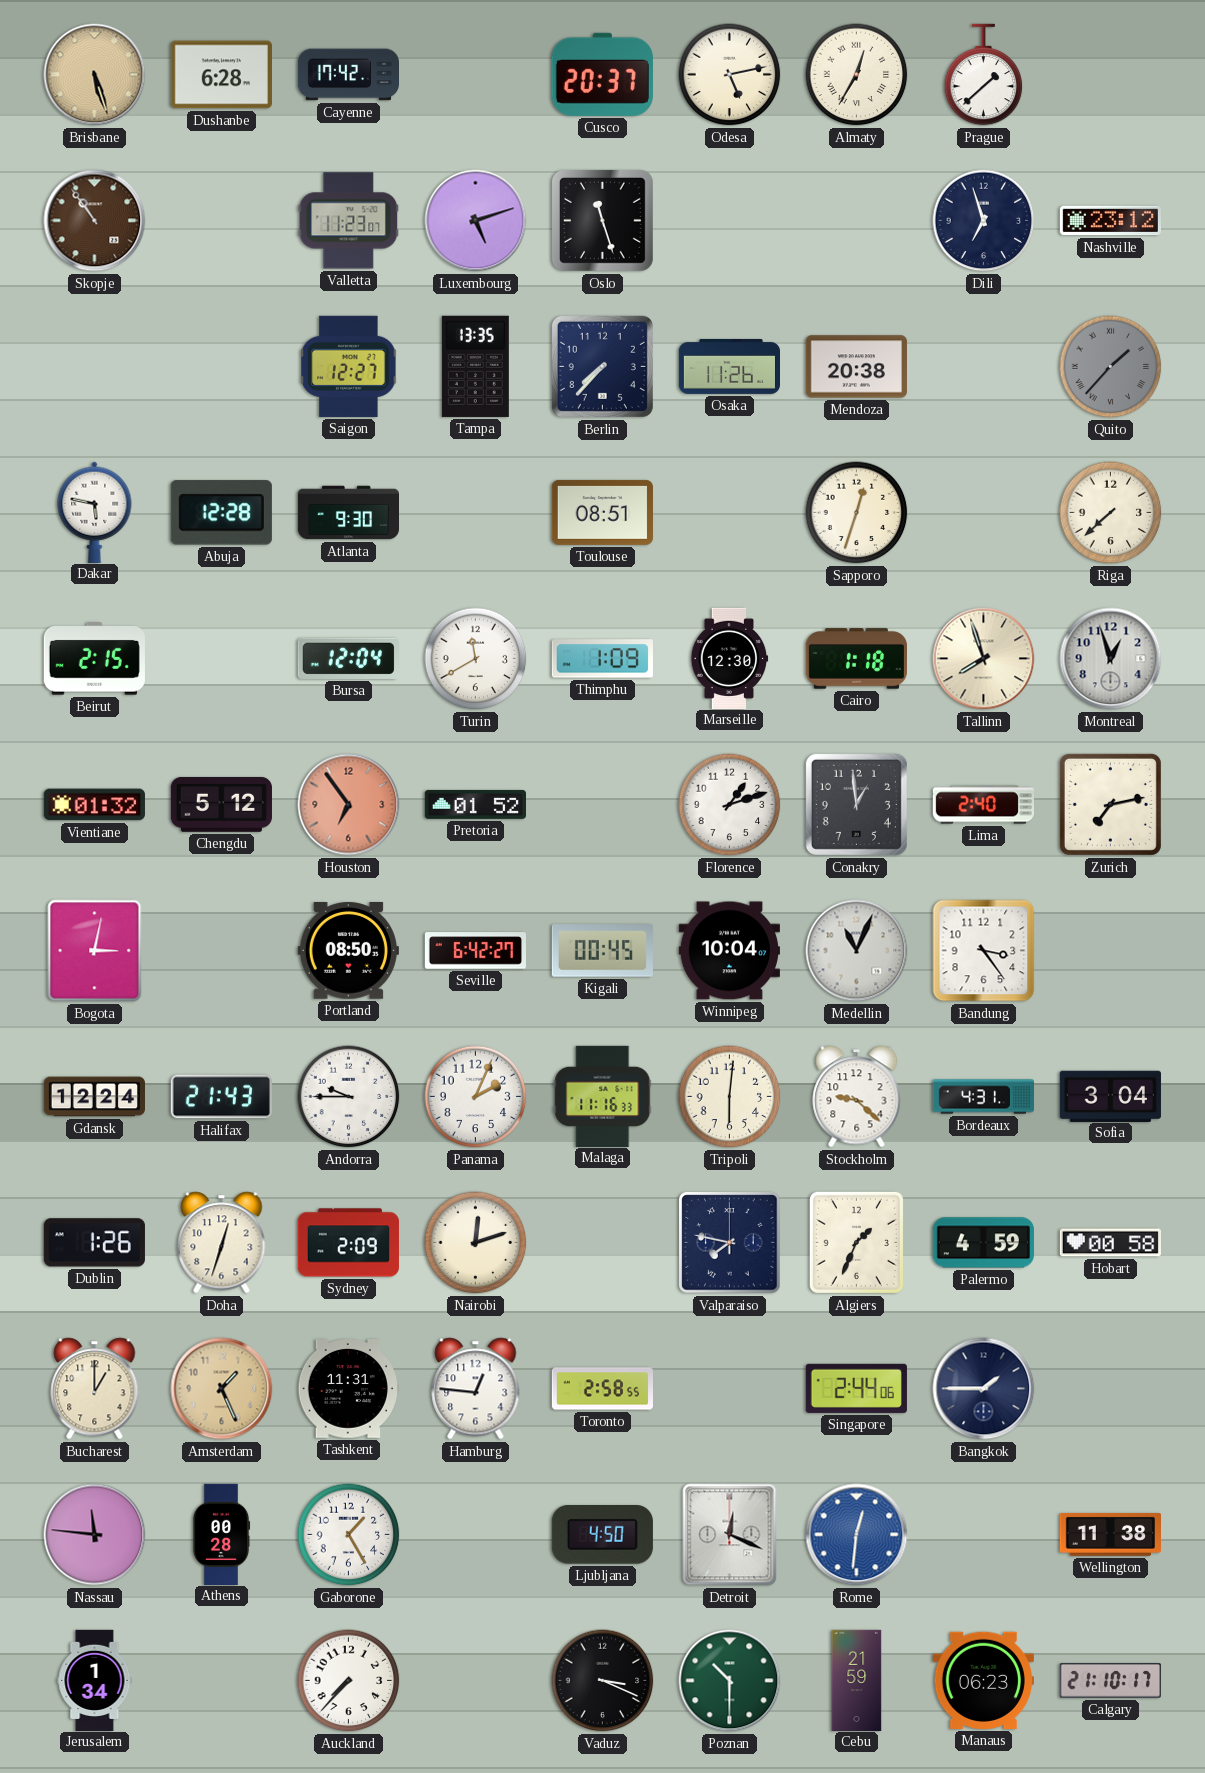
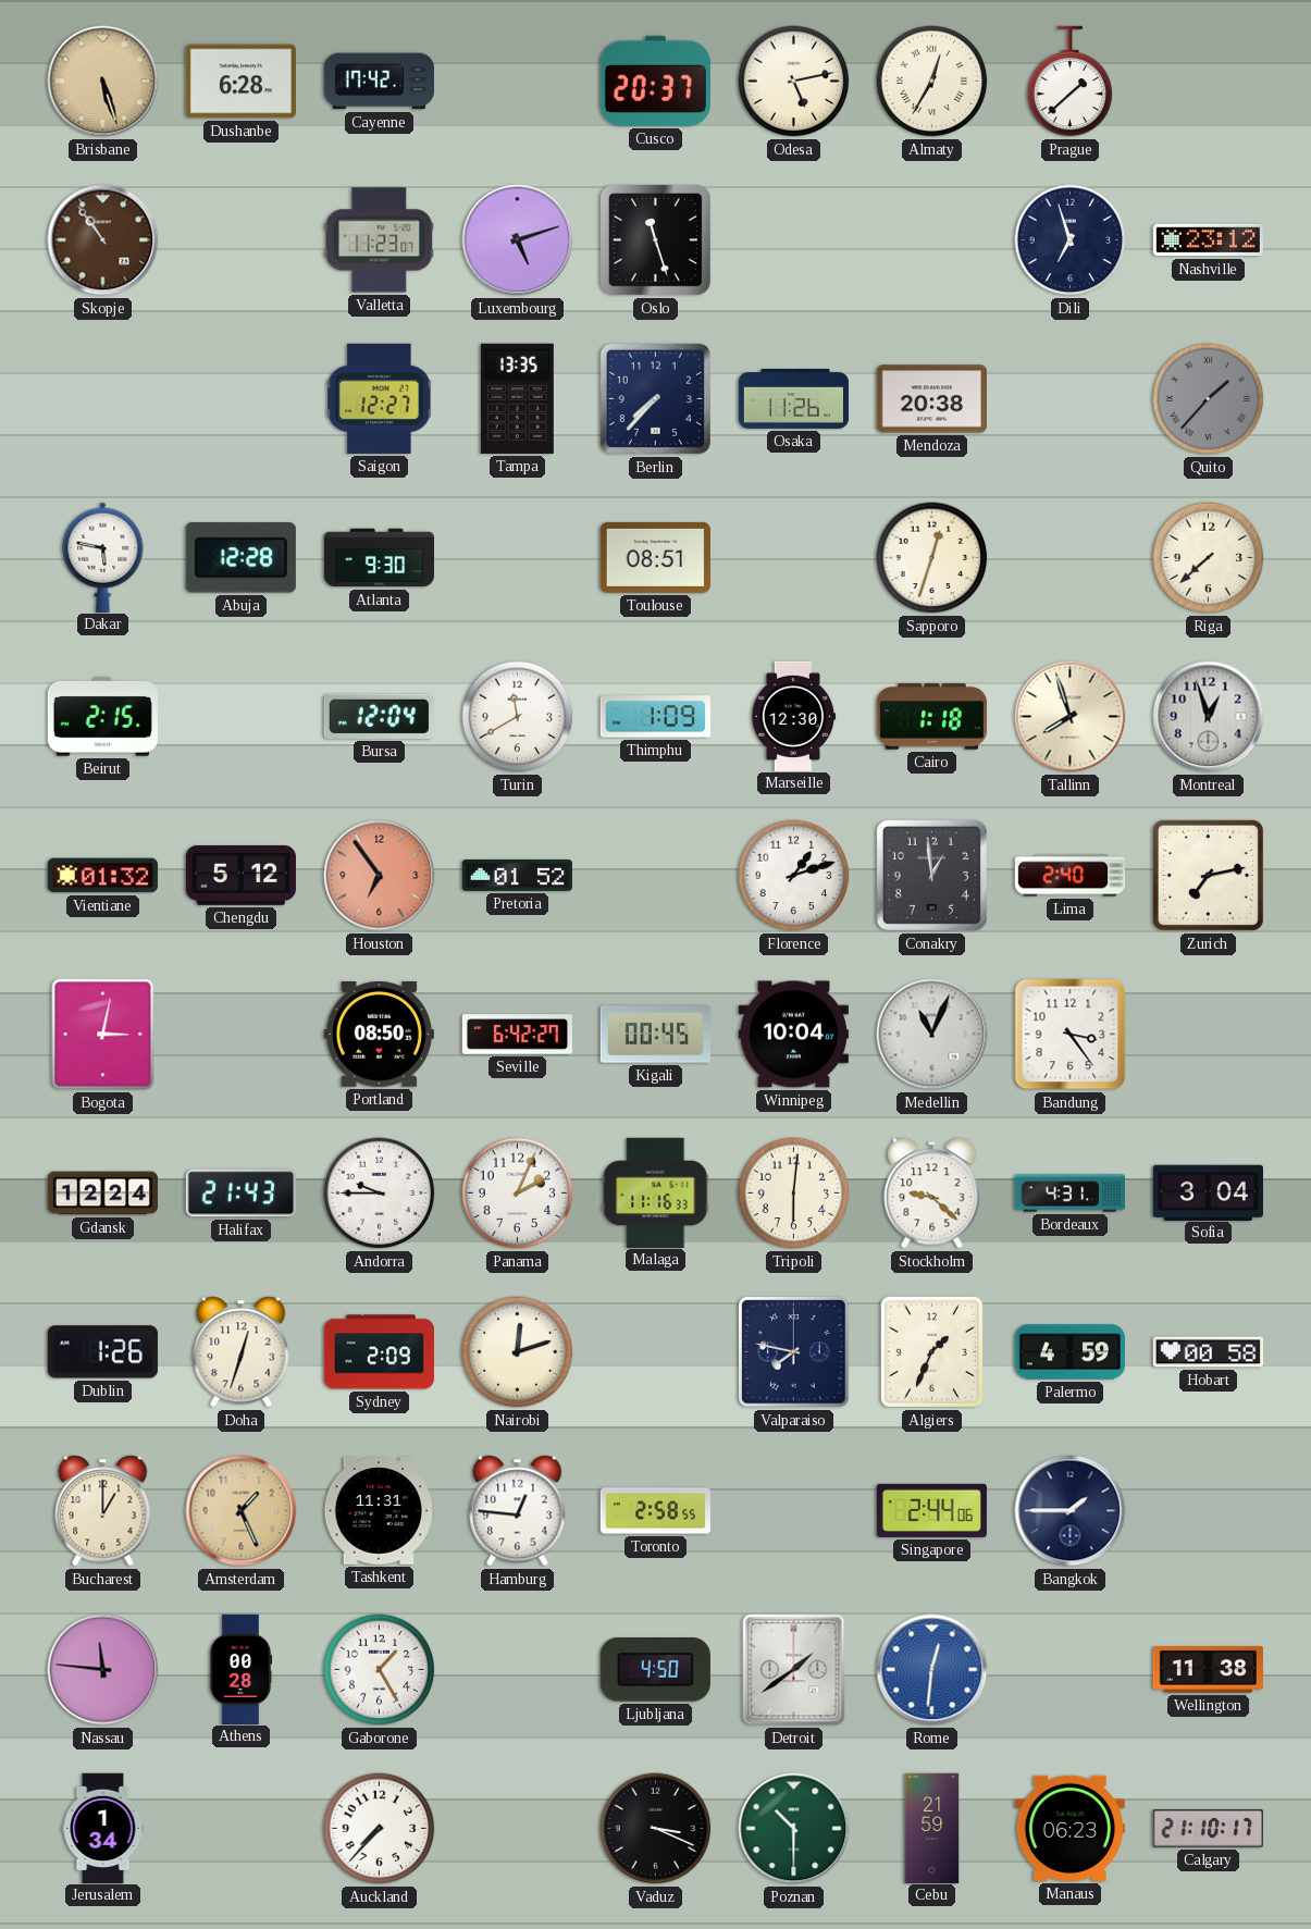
Detroit: 12:19 -> 1:39 (794, 1670)
